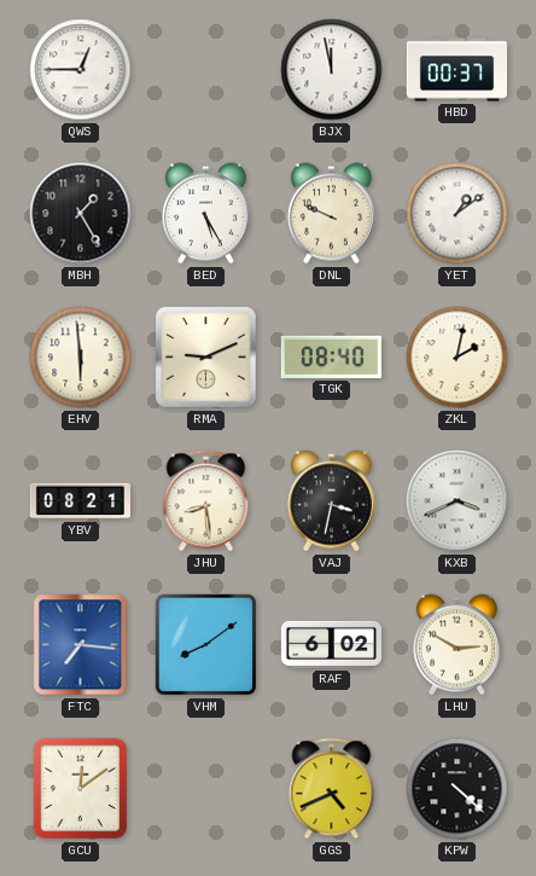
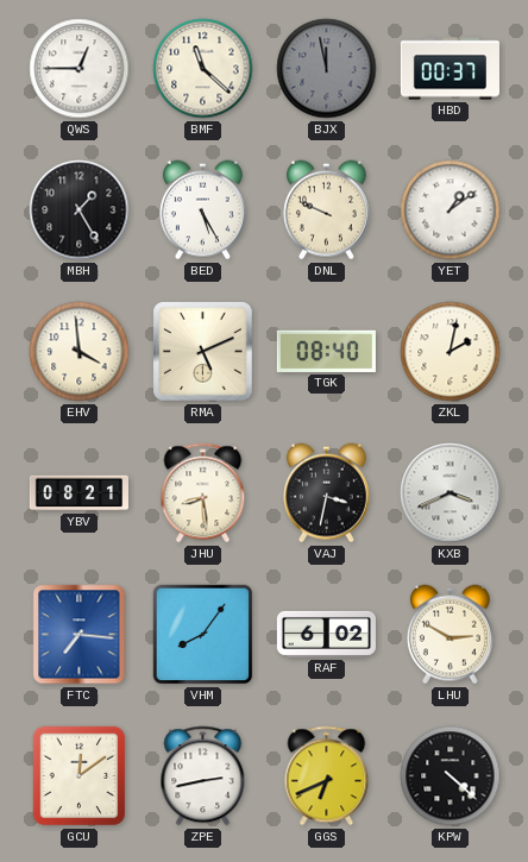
BMF: none -> 11:22 (203, 69)
BJX dial: white -> grey (327, 69)
EHV: 5:59 -> 3:59 (80, 352)
RMA: 9:11 -> 5:11 (203, 352)
VHM: 8:09 -> 8:06 (203, 635)
ZPE: none -> 2:43 (203, 776)
GGS: 4:41 -> 6:41 (327, 776)
